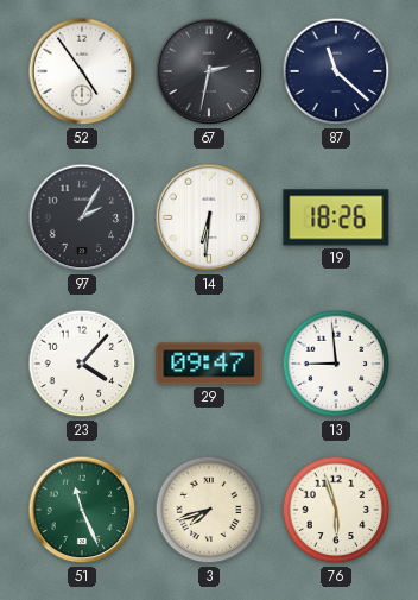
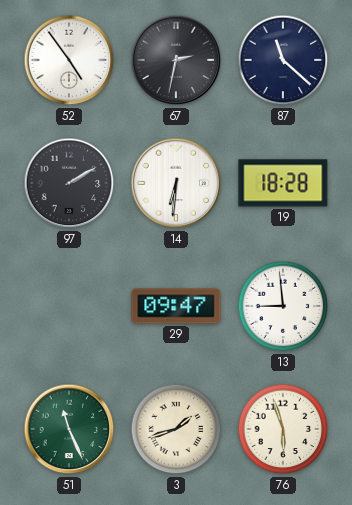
97: 2:05 -> 2:10 (69, 183)
19: 18:26 -> 18:28 (283, 183)
23: 4:07 -> none (82, 364)
3: 7:42 -> 1:42 (176, 429)
